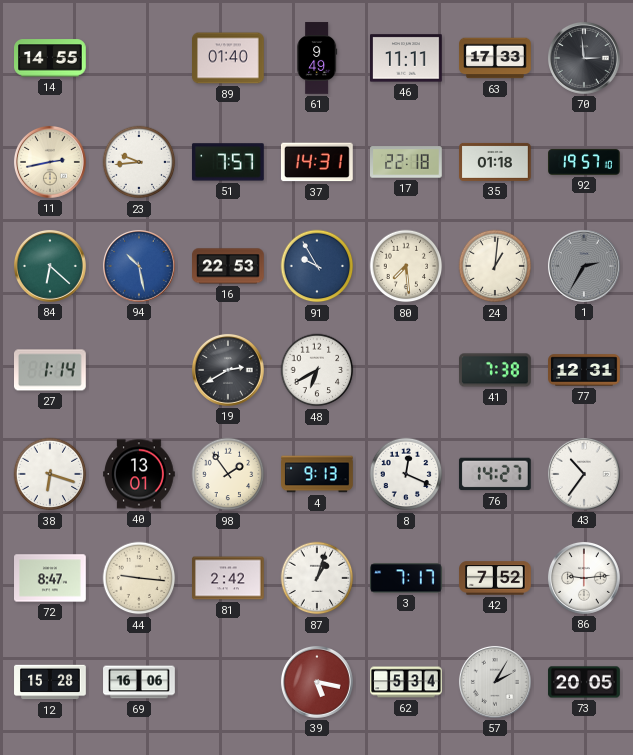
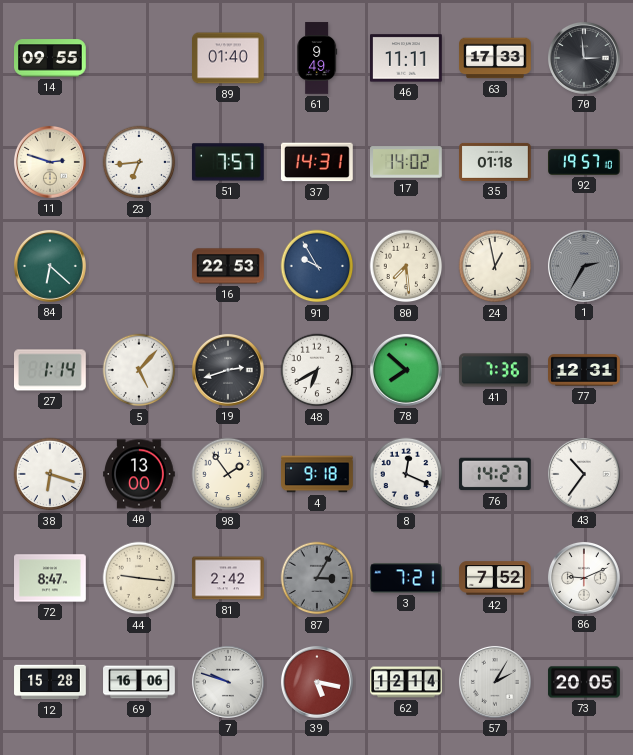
14: 14:55 -> 09:55 (51, 58)
11: 2:43 -> 2:48 (50, 162)
23: 9:44 -> 6:44 (139, 162)
17: 22:18 -> 14:02 (407, 162)
94: 10:28 -> none (139, 266)
24: 1:01 -> 12:58 (495, 266)
5: none -> 5:07 (139, 370)
19: 2:40 -> 2:42 (228, 370)
78: none -> 7:52 (406, 370)
41: 7:38 -> 7:36 (496, 370)
40: 13:01 -> 13:00 (140, 474)
4: 9:13 -> 9:18 (317, 474)
87: 1:03 -> 3:05 (317, 578)
87 dial: white -> grey (317, 578)
3: 7:17 -> 7:21 (407, 578)
86: 9:14 -> 9:11 (584, 578)
7: none -> 9:48 (228, 682)
62: 5:34 -> 12:14 (406, 682)
